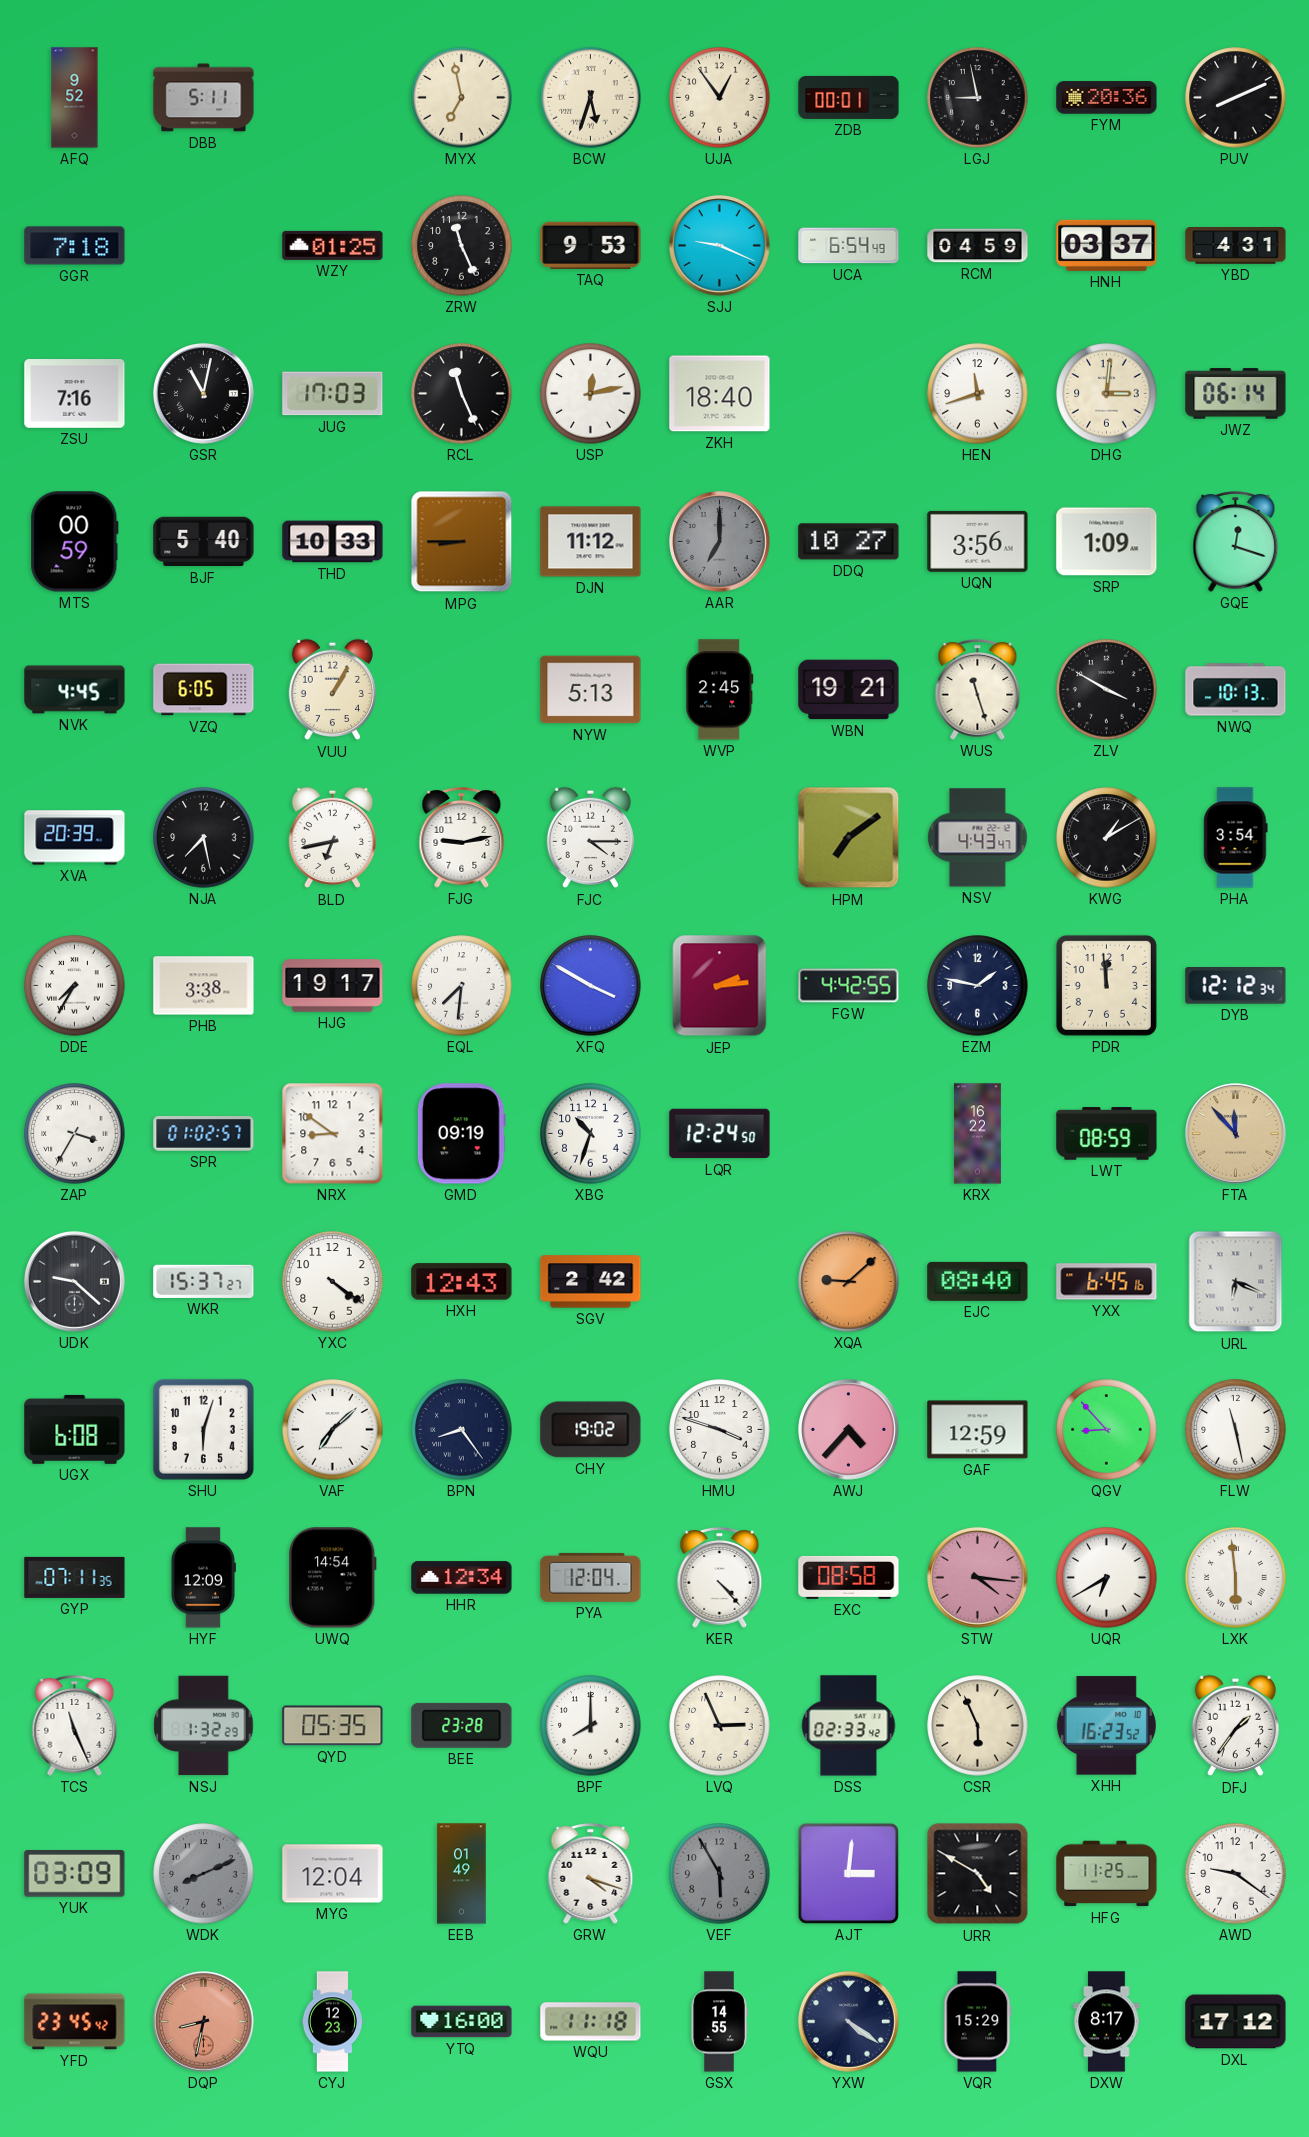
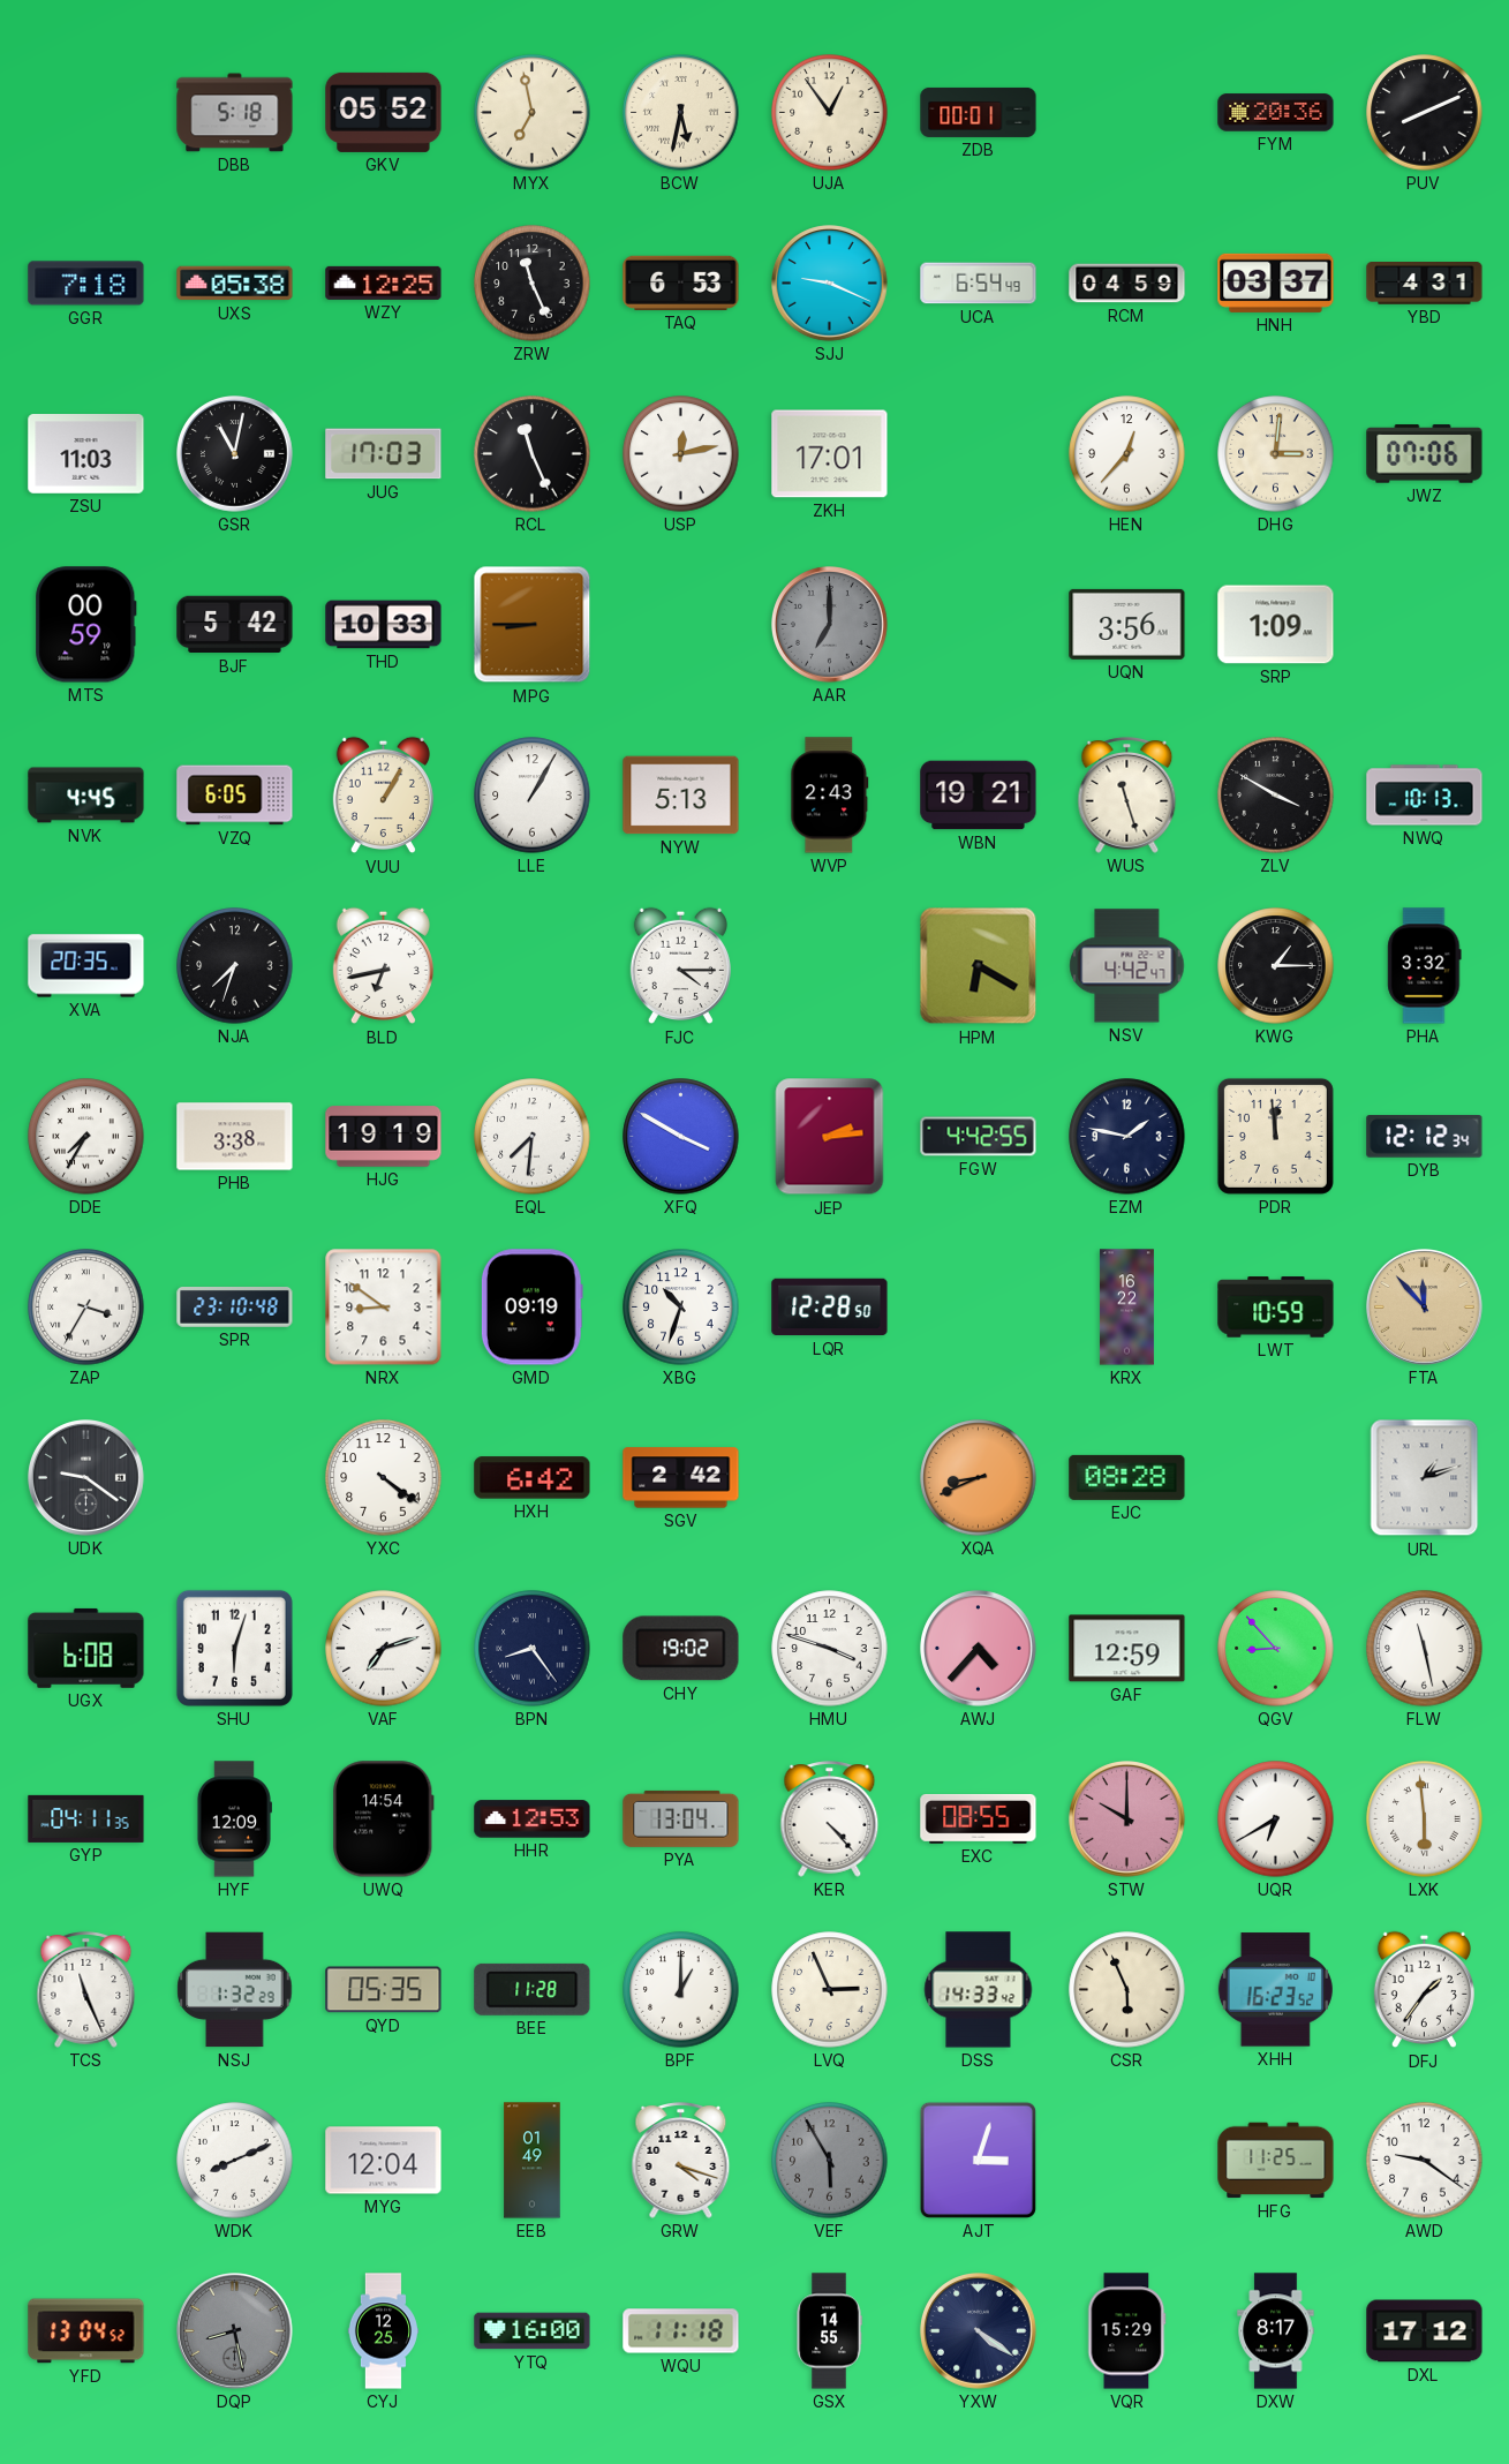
AFQ: 9:52 -> none (75, 98)
DBB: 5:11 -> 5:18 (235, 113)
GKV: none -> 05:52 (384, 112)
BCW: 5:33 -> 5:32 (681, 113)
LGJ: 8:58 -> none (978, 98)
UXS: none -> 05:38 (235, 284)
WZY: 01:25 -> 12:25 (384, 282)
TAQ: 9:53 -> 6:53 (681, 282)
ZSU: 7:16 -> 11:03 (86, 454)
ZKH: 18:40 -> 17:01 (830, 454)
HEN: 11:42 -> 12:37 (1127, 454)
JWZ: 06:14 -> 07:06 (1425, 454)
BJF: 5:40 -> 5:42 (235, 625)
DJN: 11:12 -> none (591, 542)
DDQ: 10:27 -> none (849, 542)
GQE: 12:18 -> none (1236, 542)
LLE: none -> 1:05 (533, 796)
WVP: 2:45 -> 2:43 (830, 796)
XVA: 20:39 -> 20:35 (86, 966)
NJA: 7:28 -> 7:33 (235, 966)
FJG: 9:13 -> none (462, 838)
HPM: 7:09 -> 6:20 (979, 966)
NSV: 4:43 -> 4:42 (1127, 966)
KWG: 1:10 -> 1:15 (1276, 966)
PHA: 3:54 -> 3:32 (1425, 966)
HJG: 19:17 -> 19:19 (384, 1137)
SPR: 01:02 -> 23:10 (235, 1308)
LQR: 12:24 -> 12:28 (830, 1308)
LWT: 08:59 -> 10:59 (1276, 1308)
UDK: 9:22 -> 9:21 (86, 1478)
WKR: 15:37 -> none (204, 1281)
HXH: 12:43 -> 6:42 (533, 1478)
XQA: 9:08 -> 8:41 (979, 1478)
EJC: 08:40 -> 08:28 (1127, 1477)
YXX: 6:45 -> none (1107, 1282)
URL: 6:19 -> 1:12 (1425, 1478)
VAF: 7:08 -> 7:12 (384, 1649)
GYP: 07:11 -> 04:11 (86, 1818)
HHR: 12:34 -> 12:53 (533, 1819)
PYA: 12:04 -> 13:04 (681, 1818)
EXC: 08:58 -> 08:55 (979, 1818)
STW: 4:16 -> 10:00 (1127, 1819)
BEE: 23:28 -> 11:28 (533, 1989)
BPF: 8:00 -> 1:00 (681, 1990)
DSS: 02:33 -> 14:33 (979, 1990)
YUK: 03:09 -> none (75, 1874)
WDK dial: grey -> white (235, 2161)
AJT: 3:01 -> 3:03 (978, 2160)
URR: 4:50 -> none (978, 1874)
YFD: 23:45 -> 13:04 (86, 2331)
DQP: 8:32 -> 8:28 (235, 2331)
DQP dial: salmon -> grey (235, 2331)
CYJ: 12:23 -> 12:25 (383, 2331)
